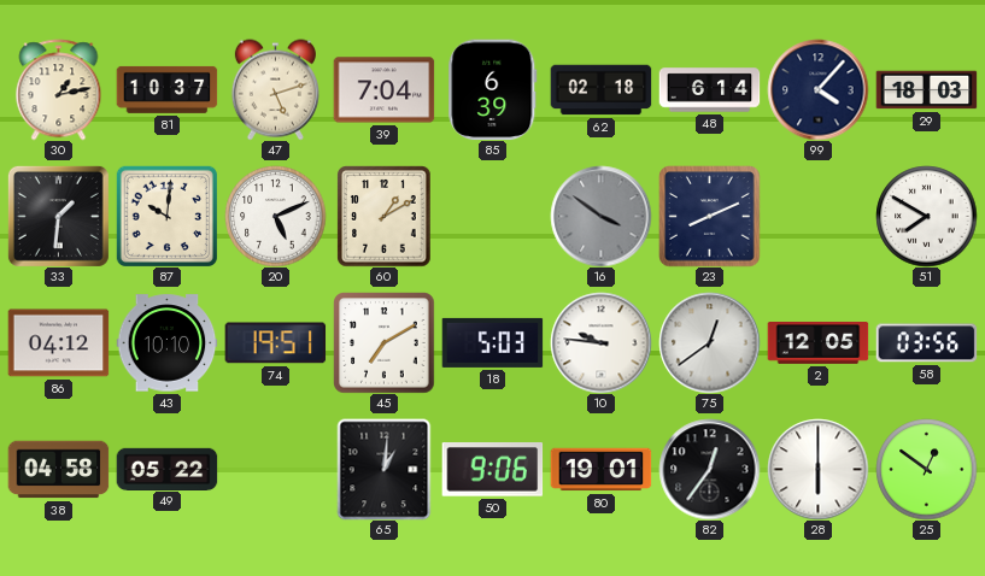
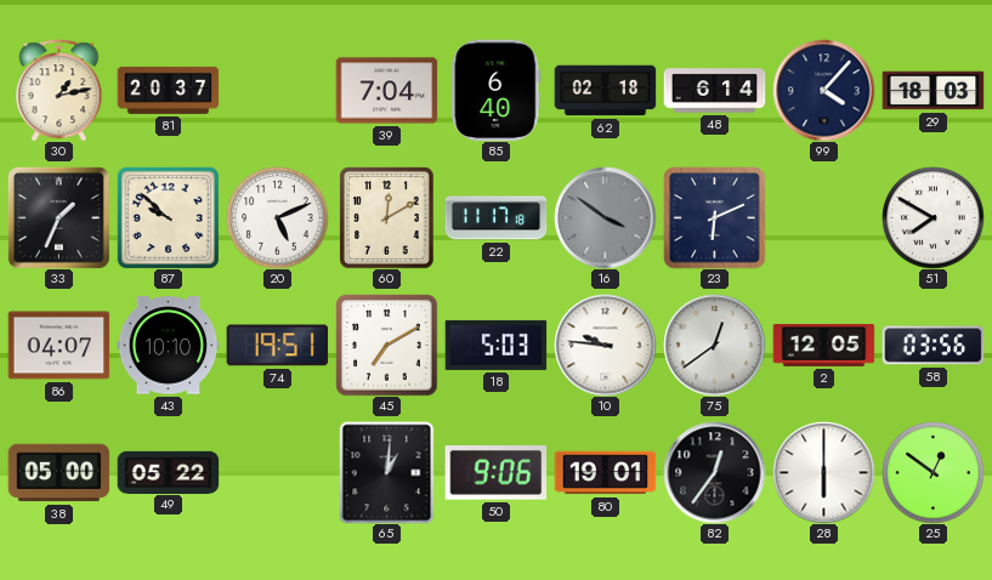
81: 10:37 -> 20:37 (168, 90)
47: 5:12 -> none (275, 89)
85: 6:39 -> 6:40 (497, 90)
33: 1:31 -> 1:34 (58, 217)
87: 10:01 -> 9:52 (168, 217)
60: 1:10 -> 12:10 (387, 217)
22: none -> 11:17 (495, 218)
23: 8:11 -> 6:11 (714, 217)
86: 04:12 -> 04:07 (58, 346)
38: 04:58 -> 05:00 (58, 473)
